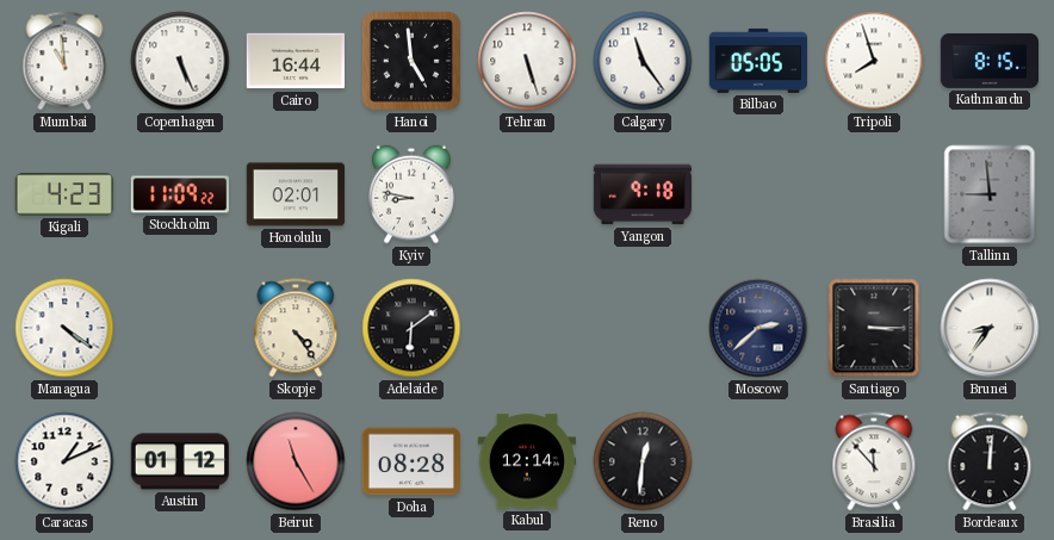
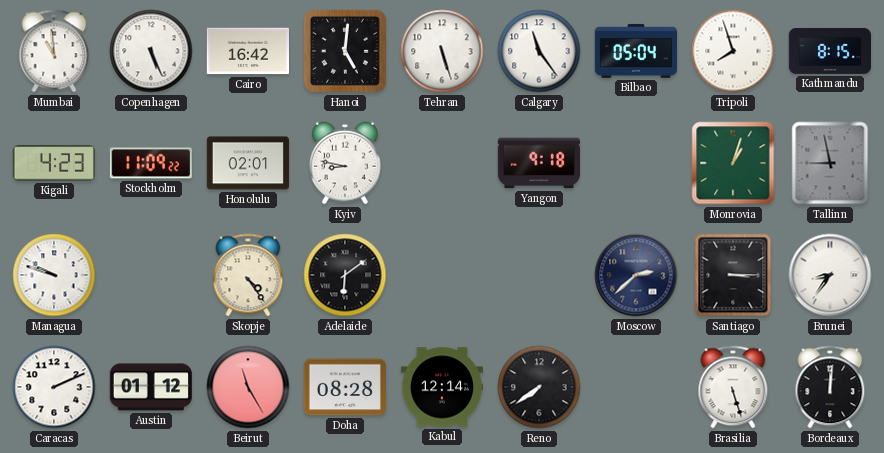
Cairo: 16:44 -> 16:42 (247, 51)
Hanoi: 4:59 -> 5:01 (345, 51)
Bilbao: 05:05 -> 05:04 (635, 51)
Monrovia: none -> 1:03 (733, 163)
Tallinn: 8:59 -> 8:58 (830, 163)
Managua: 4:21 -> 9:48 (54, 275)
Caracas: 1:11 -> 2:11 (54, 387)
Reno: 12:31 -> 7:39 (539, 387)
Brasilia: 11:53 -> 5:27 (733, 387)
